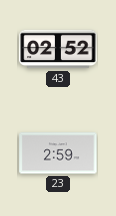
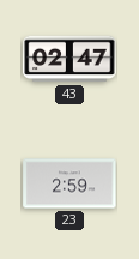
43: 02:52 -> 02:47 (69, 59)
